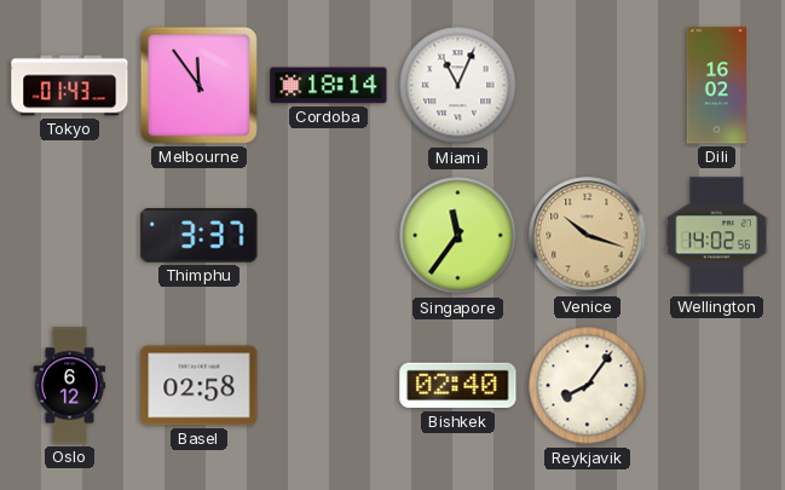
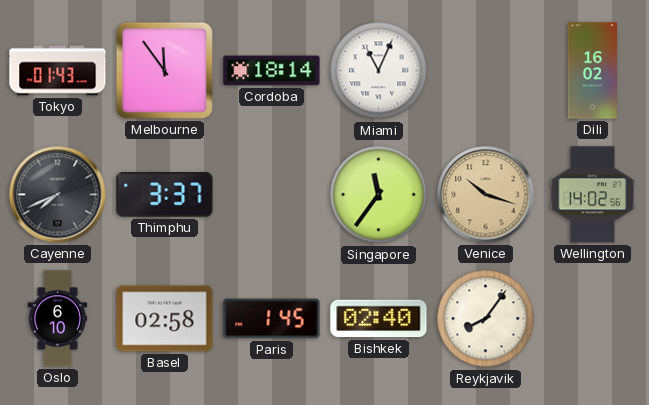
Cayenne: none -> 7:41 (58, 195)
Oslo: 6:12 -> 6:10 (58, 319)
Paris: none -> 1:45 (272, 319)
